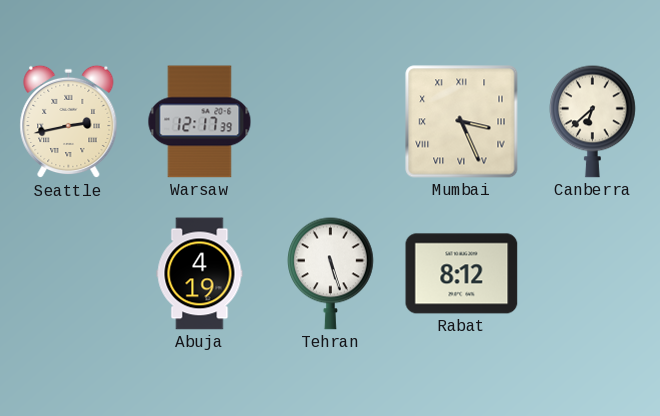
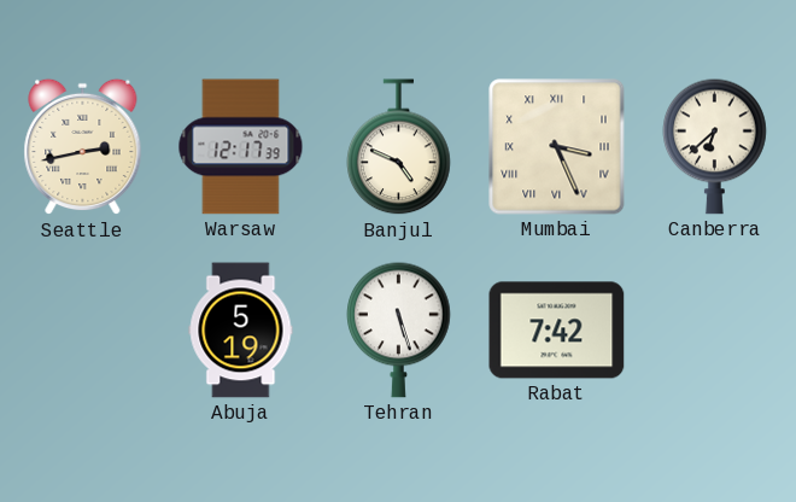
Banjul: none -> 4:49 (399, 147)
Abuja: 4:19 -> 5:19 (241, 331)
Rabat: 8:12 -> 7:42 (557, 331)
